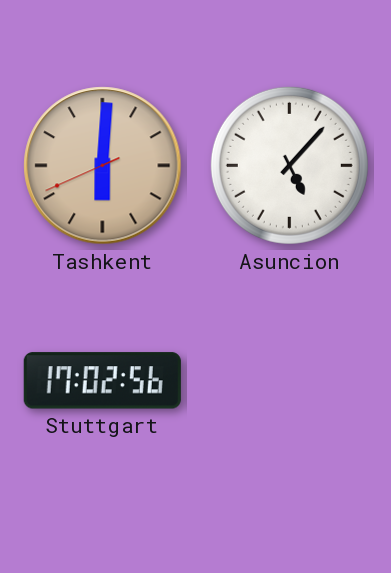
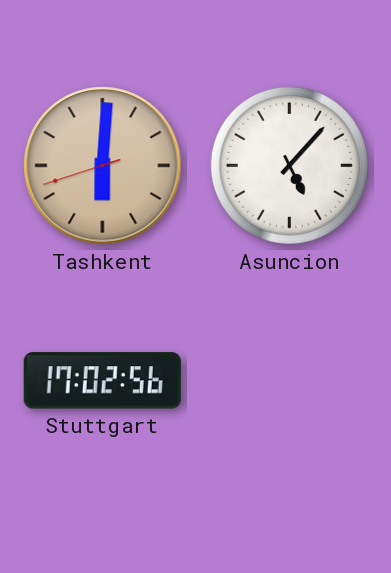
Tashkent: 6:00:41 -> 6:00:42 (103, 166)
